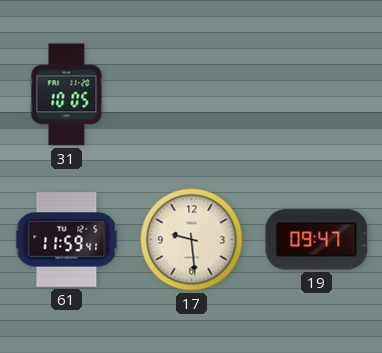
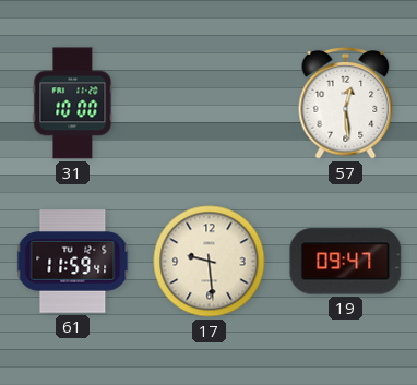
31: 10:05 -> 10:00 (73, 104)
57: none -> 12:29 (346, 104)
